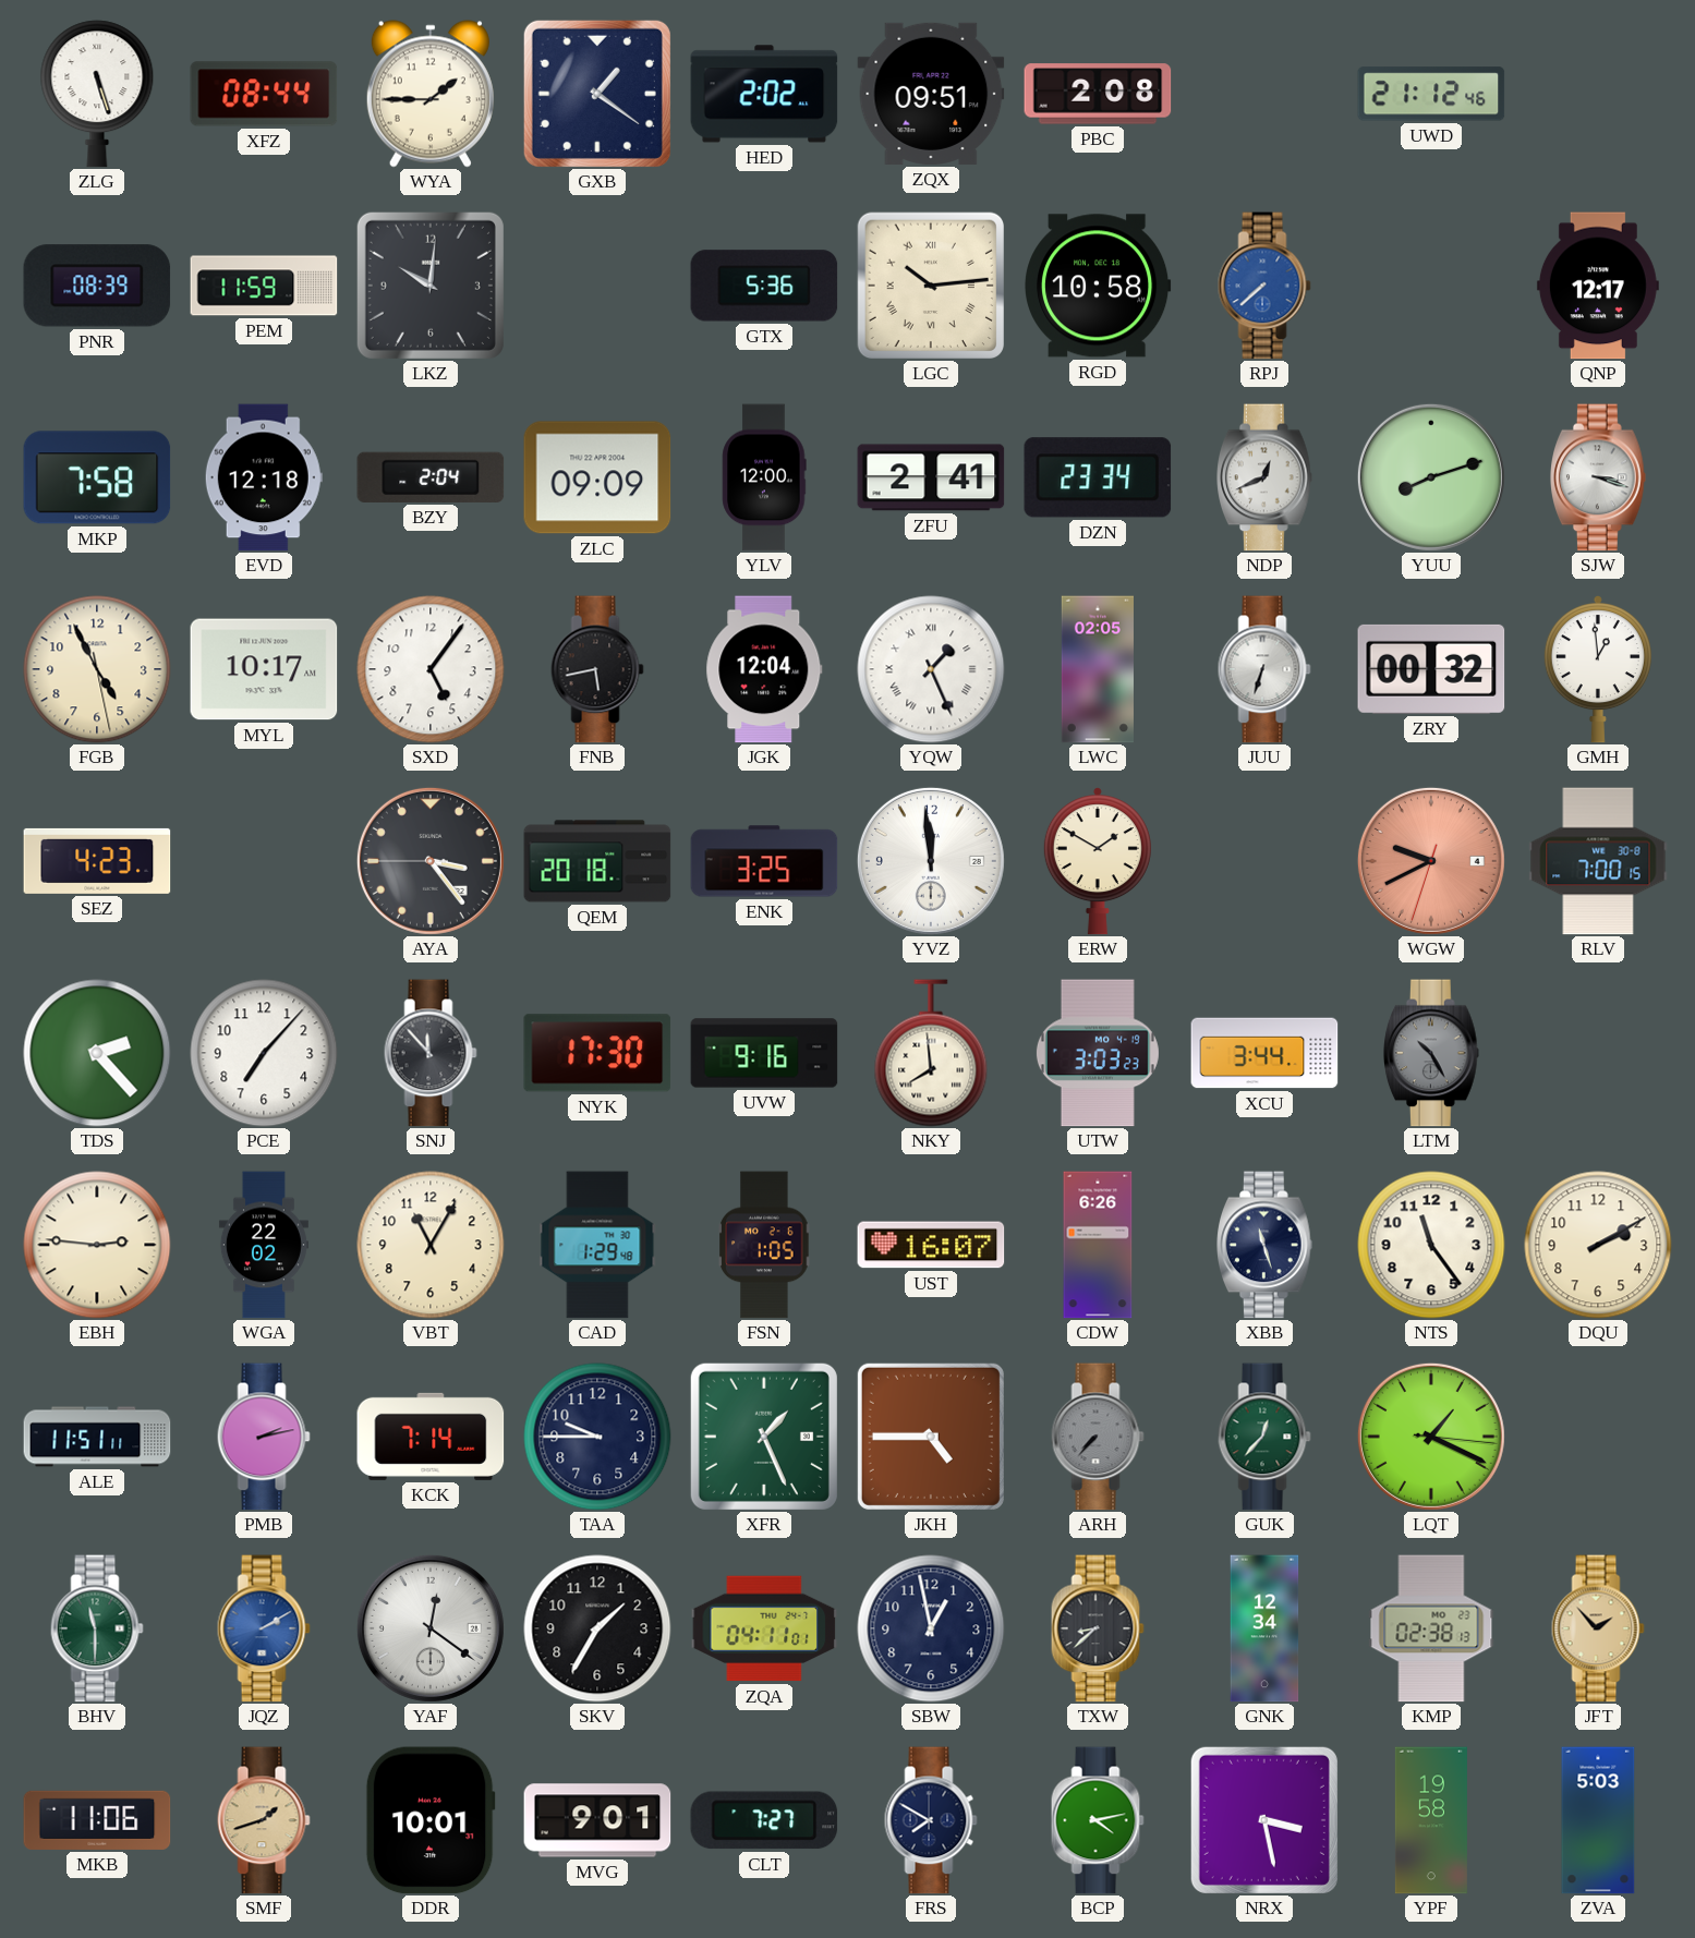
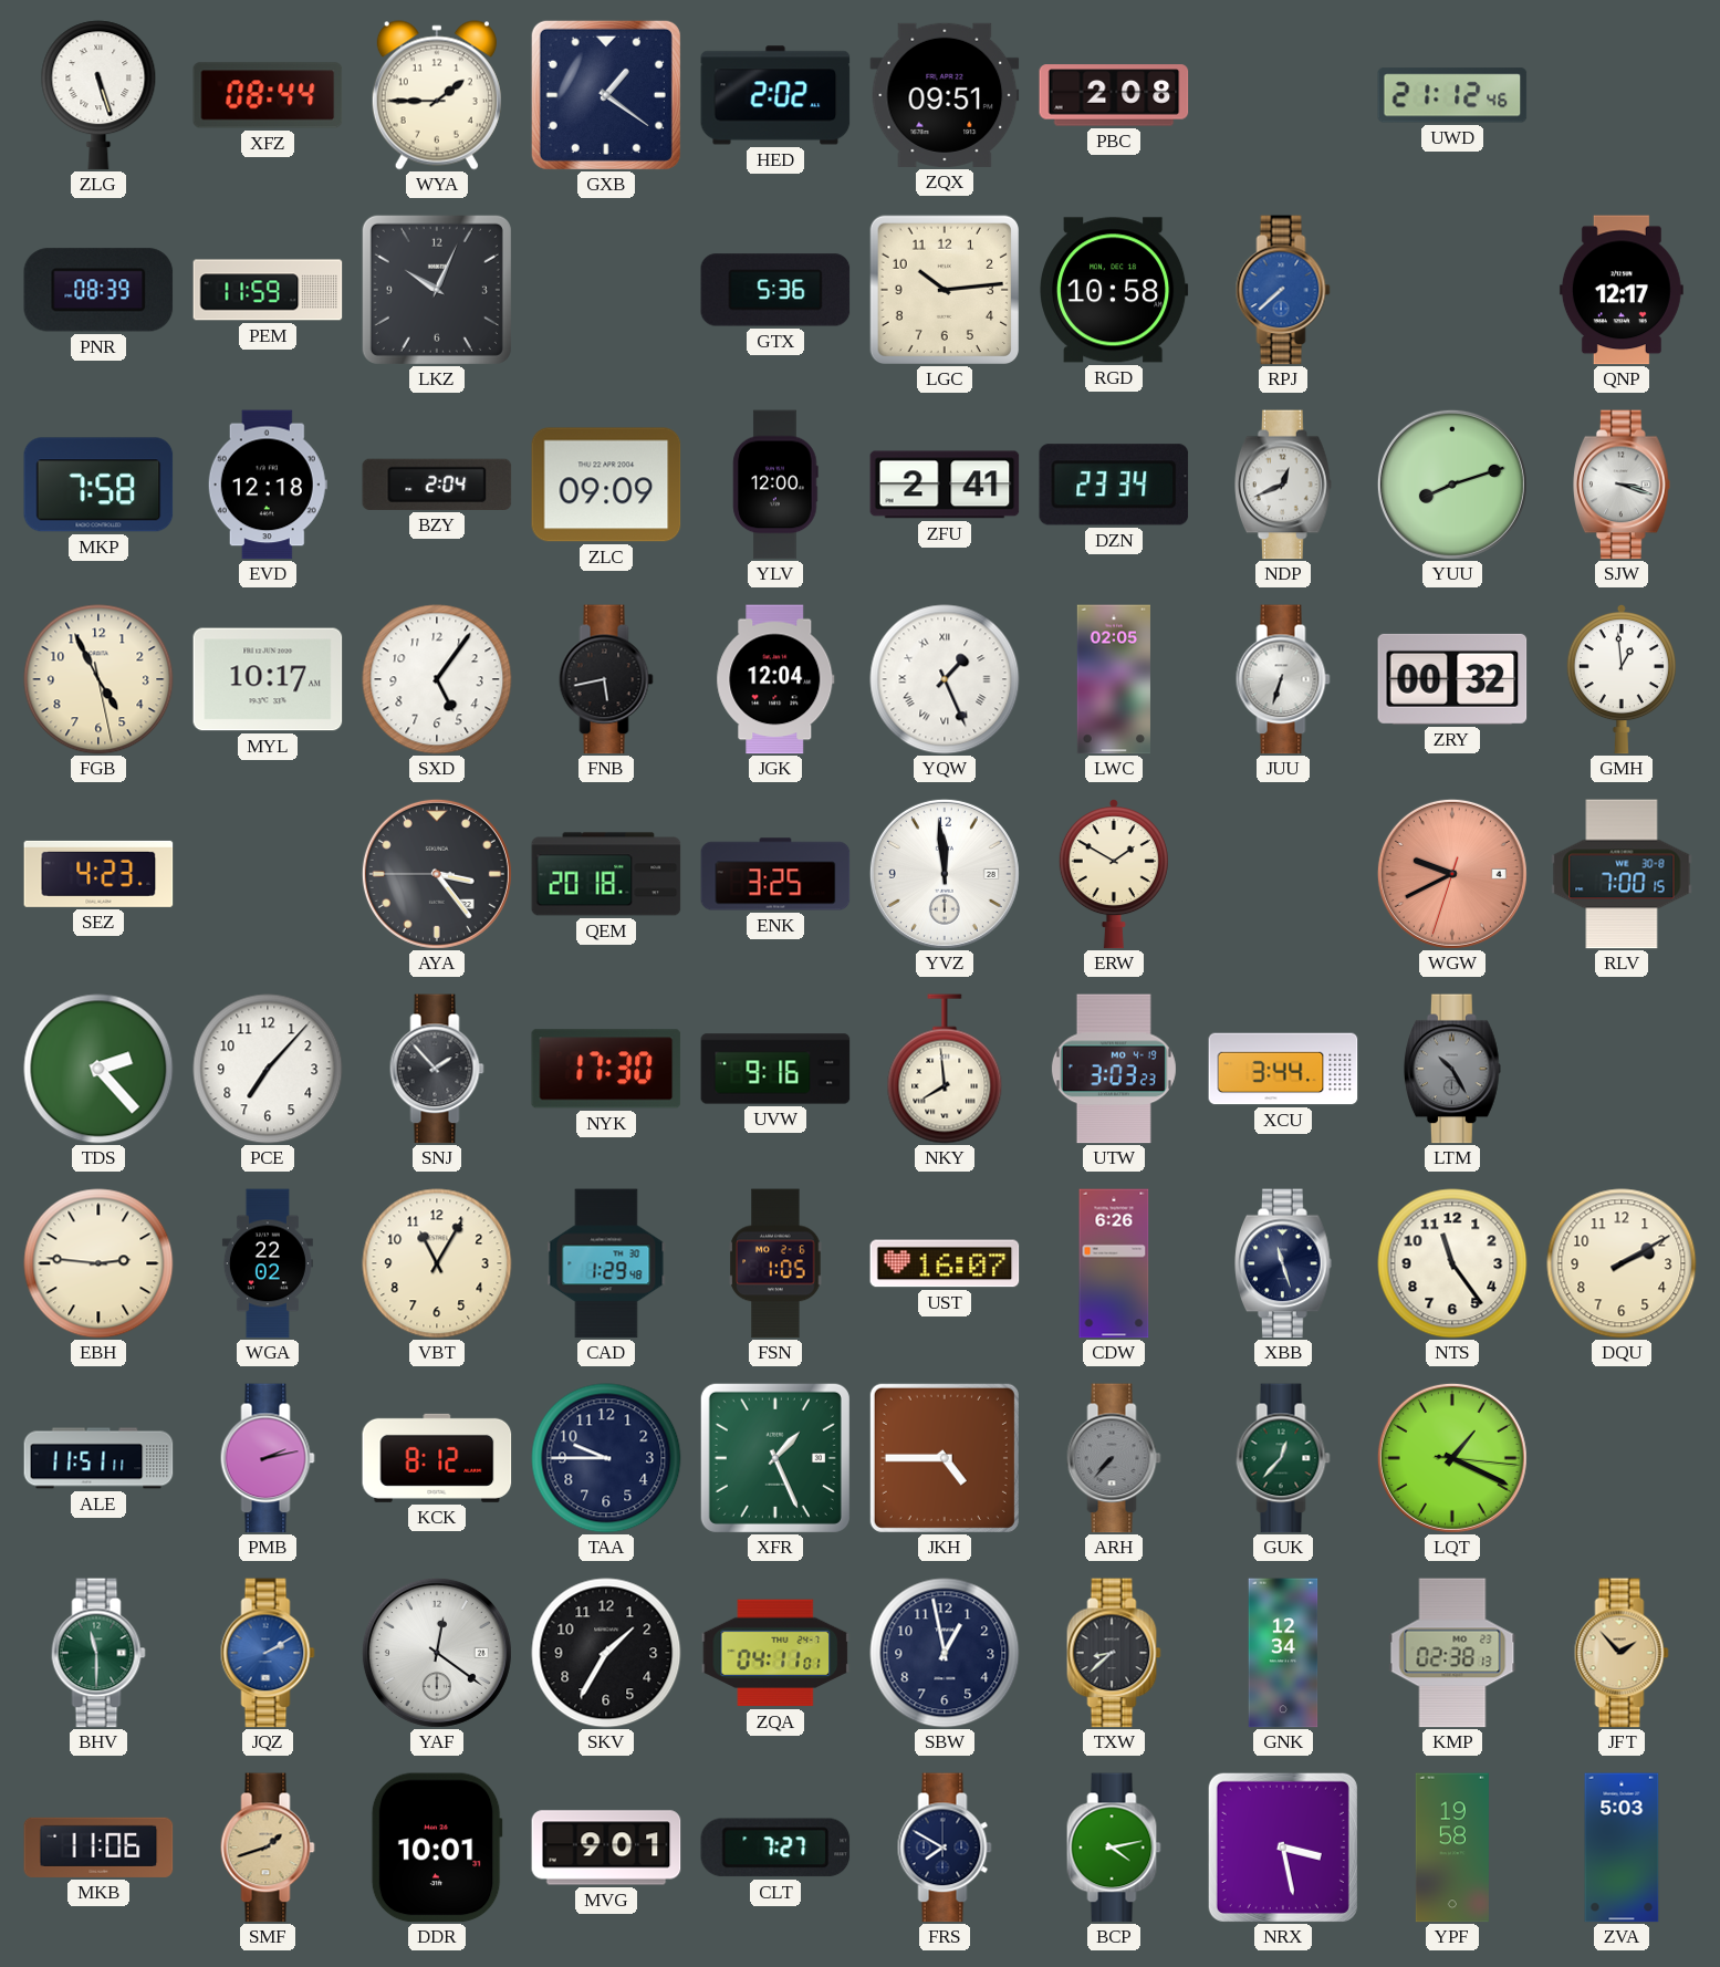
LKZ: 10:01 -> 10:04 (437, 290)
LGC numerals: Roman -> Arabic (944, 289)
SNJ: 11:53 -> 1:53 (437, 1069)
KCK: 7:14 -> 8:12 (437, 1458)
